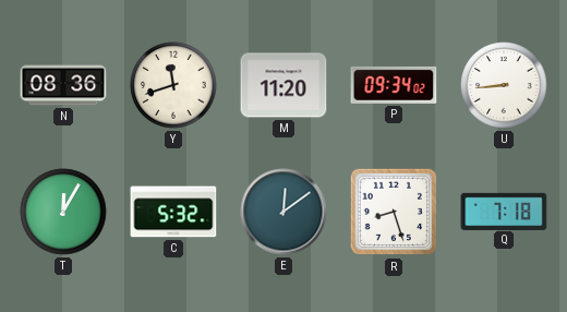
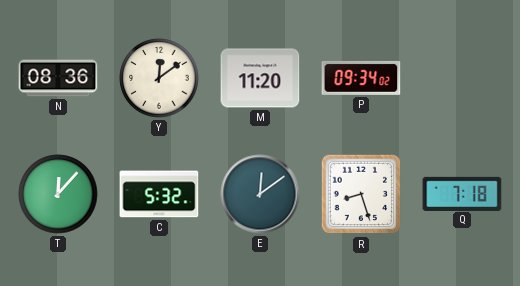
Y: 11:42 -> 12:09 (159, 78)
U: 8:44 -> none (504, 85)
T: 12:05 -> 12:07 (58, 194)
